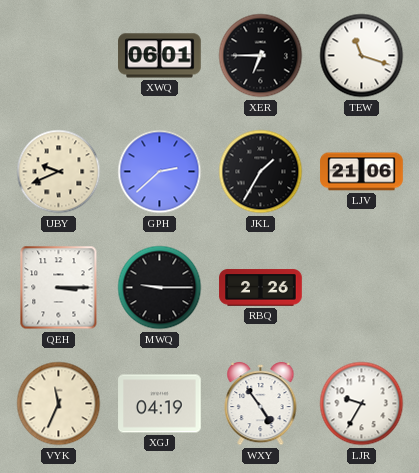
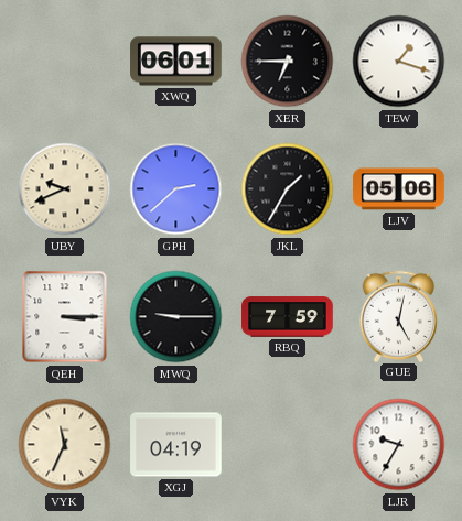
TEW: 11:18 -> 1:18 (399, 62)
LJV: 21:06 -> 05:06 (399, 189)
RBQ: 2:26 -> 7:59 (288, 317)
GUE: none -> 5:02 (399, 316)
WXY: 4:54 -> none (261, 404)
